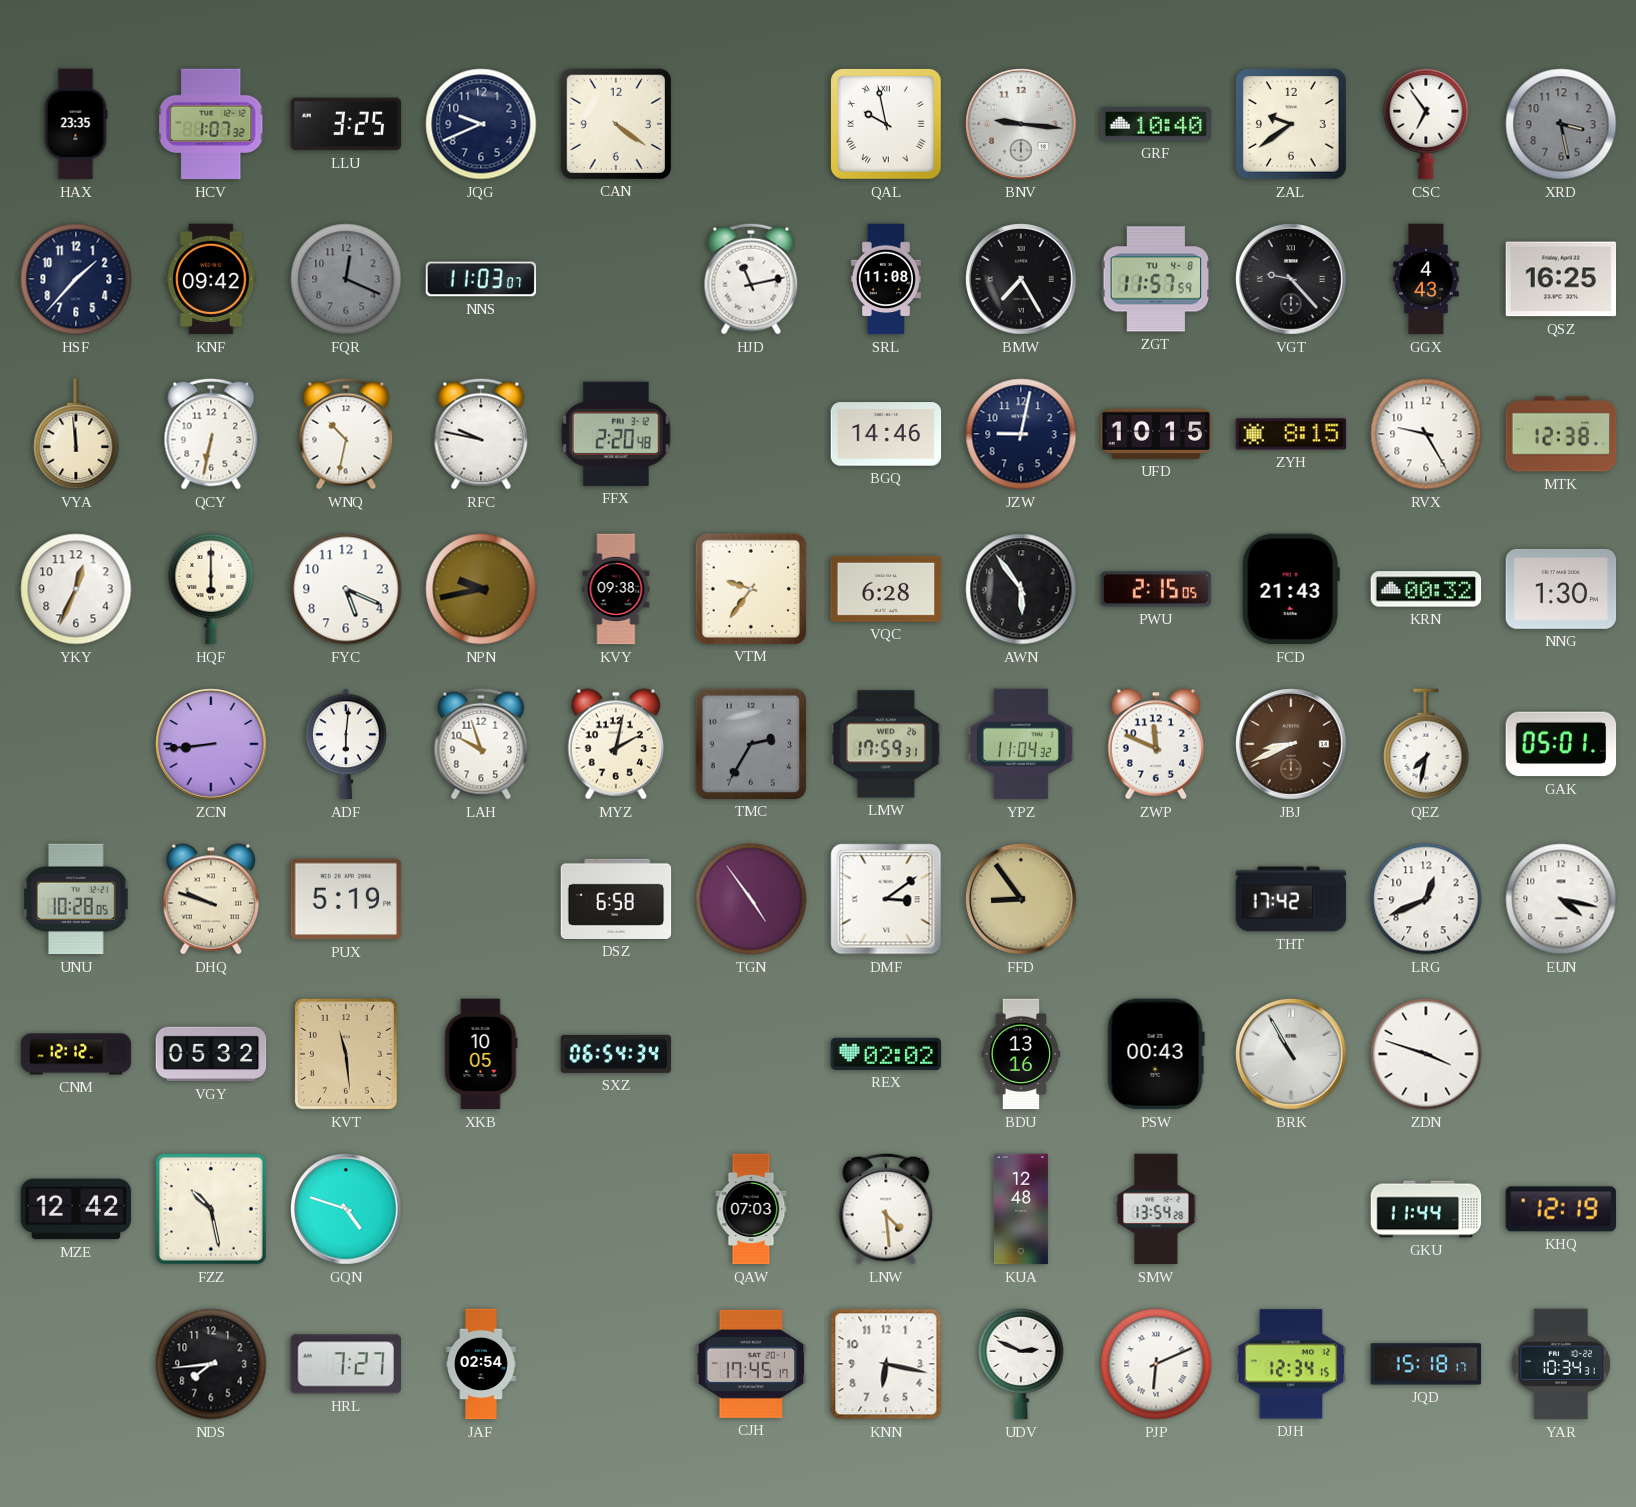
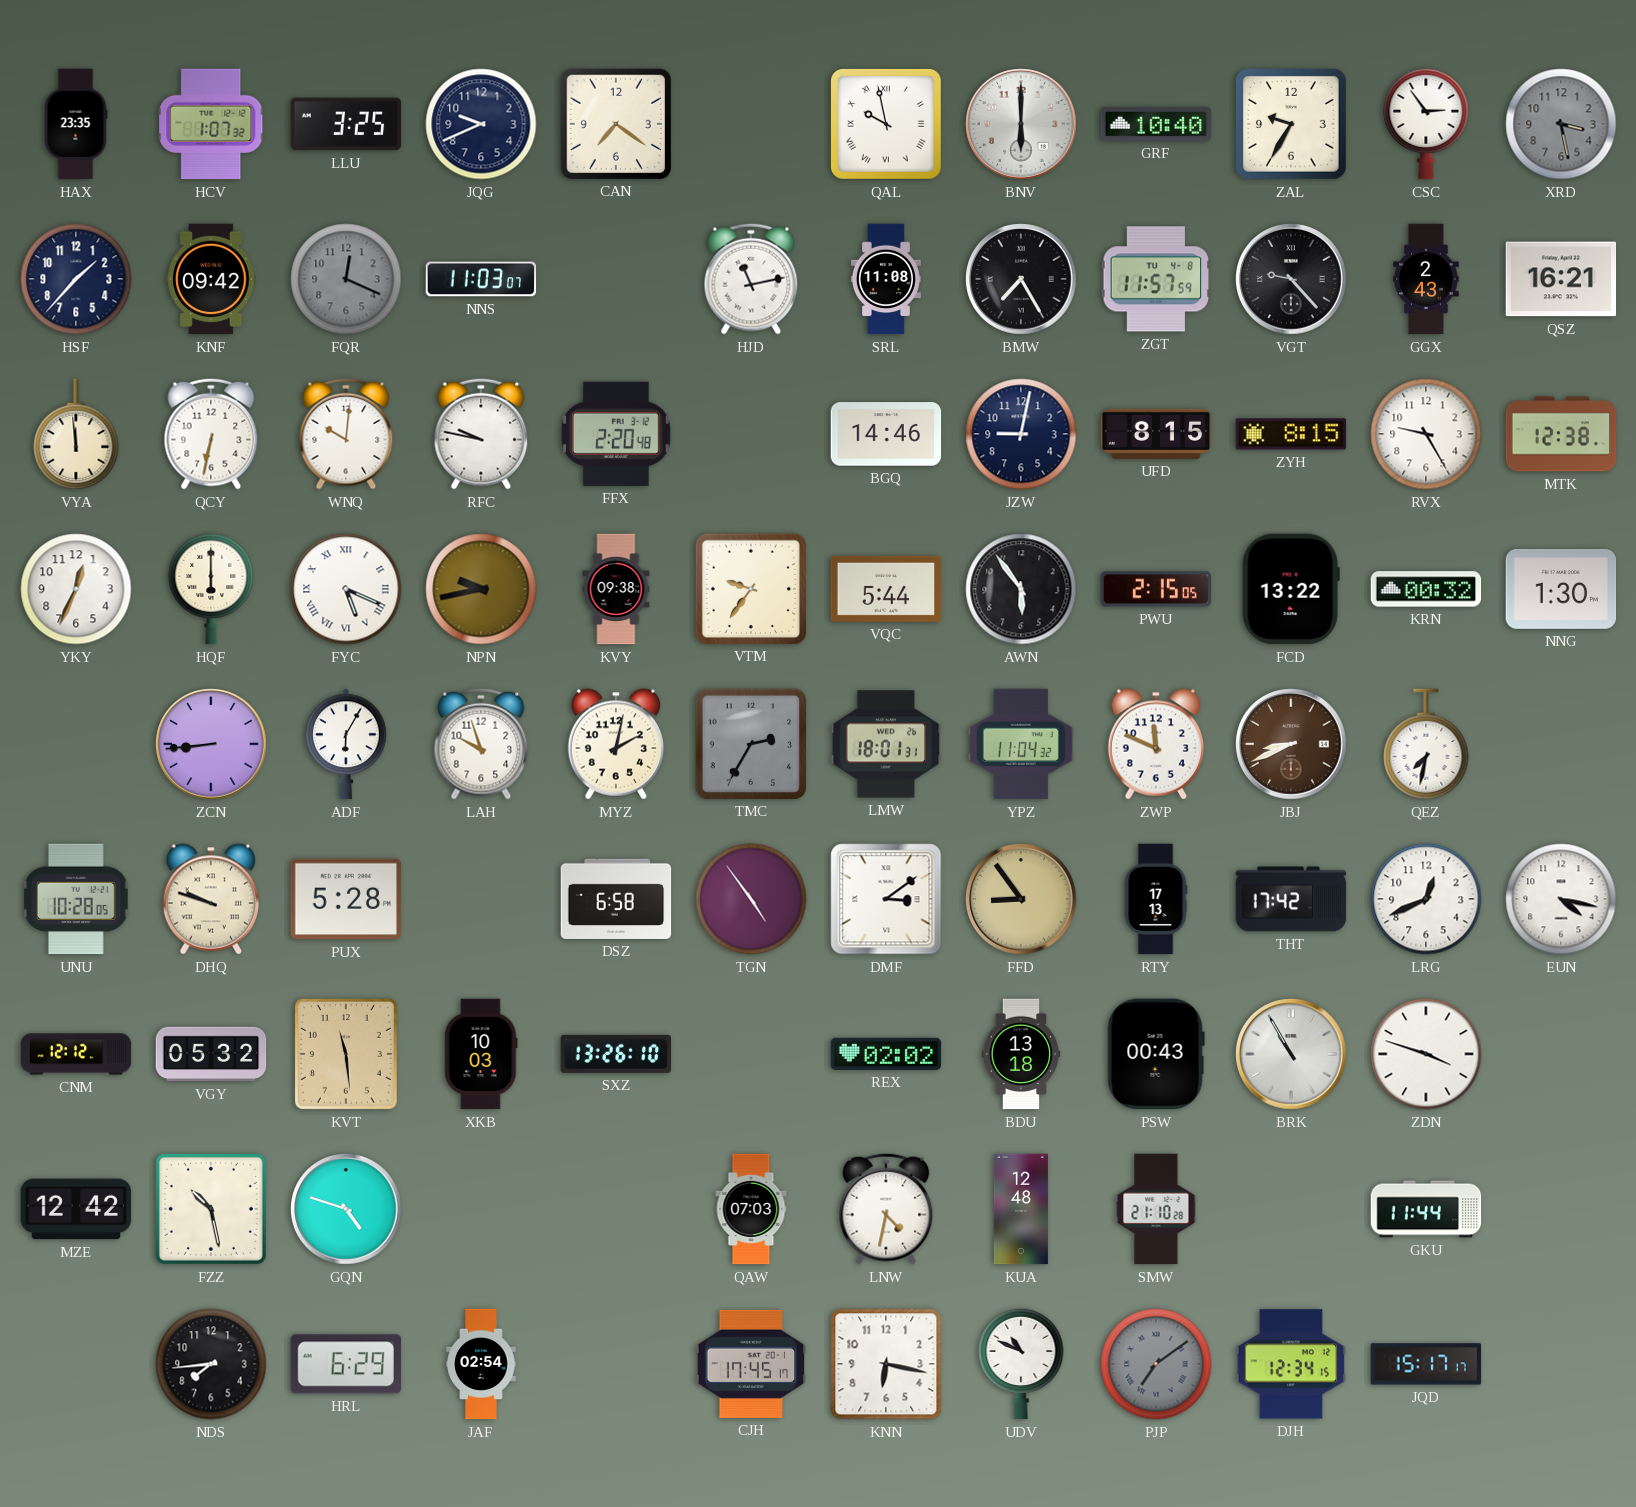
CAN: 4:21 -> 7:21 (615, 123)
BNV: 9:16 -> 6:00 (1021, 124)
ZAL: 9:39 -> 9:35 (1292, 125)
CSC: 6:54 -> 2:54 (1426, 124)
GGX: 4:43 -> 2:43 (1426, 279)
QSZ: 16:25 -> 16:21 (1561, 279)
WNQ: 10:32 -> 10:01 (346, 434)
UFD: 10:15 -> 8:15 (1156, 434)
FYC numerals: Arabic -> Roman (346, 589)
VQC: 6:28 -> 5:44 (886, 589)
FCD: 21:43 -> 13:22 (1291, 589)
ADF: 6:01 -> 6:05 (346, 744)
LMW: 17:59 -> 18:01 (886, 744)
GAK: 05:01 -> none (1561, 744)
PUX: 5:19 -> 5:28 (346, 899)
RTY: none -> 17:13 (1156, 899)
XKB: 10:05 -> 10:03 (481, 1054)
SXZ: 06:54 -> 13:26 (616, 1054)
BDU: 13:16 -> 13:18 (1021, 1054)
LNW: 4:29 -> 4:32 (886, 1209)
SMW: 13:54 -> 21:10 (1156, 1209)
KHQ: 12:19 -> none (1561, 1209)
HRL: 7:27 -> 6:29 (345, 1364)
UDV: 2:49 -> 10:49 (1021, 1364)
PJP: 6:11 -> 7:09 (1156, 1364)
PJP dial: white -> grey (1156, 1364)
JQD: 15:18 -> 15:17 (1426, 1364)
YAR: 10:34 -> none (1561, 1364)
